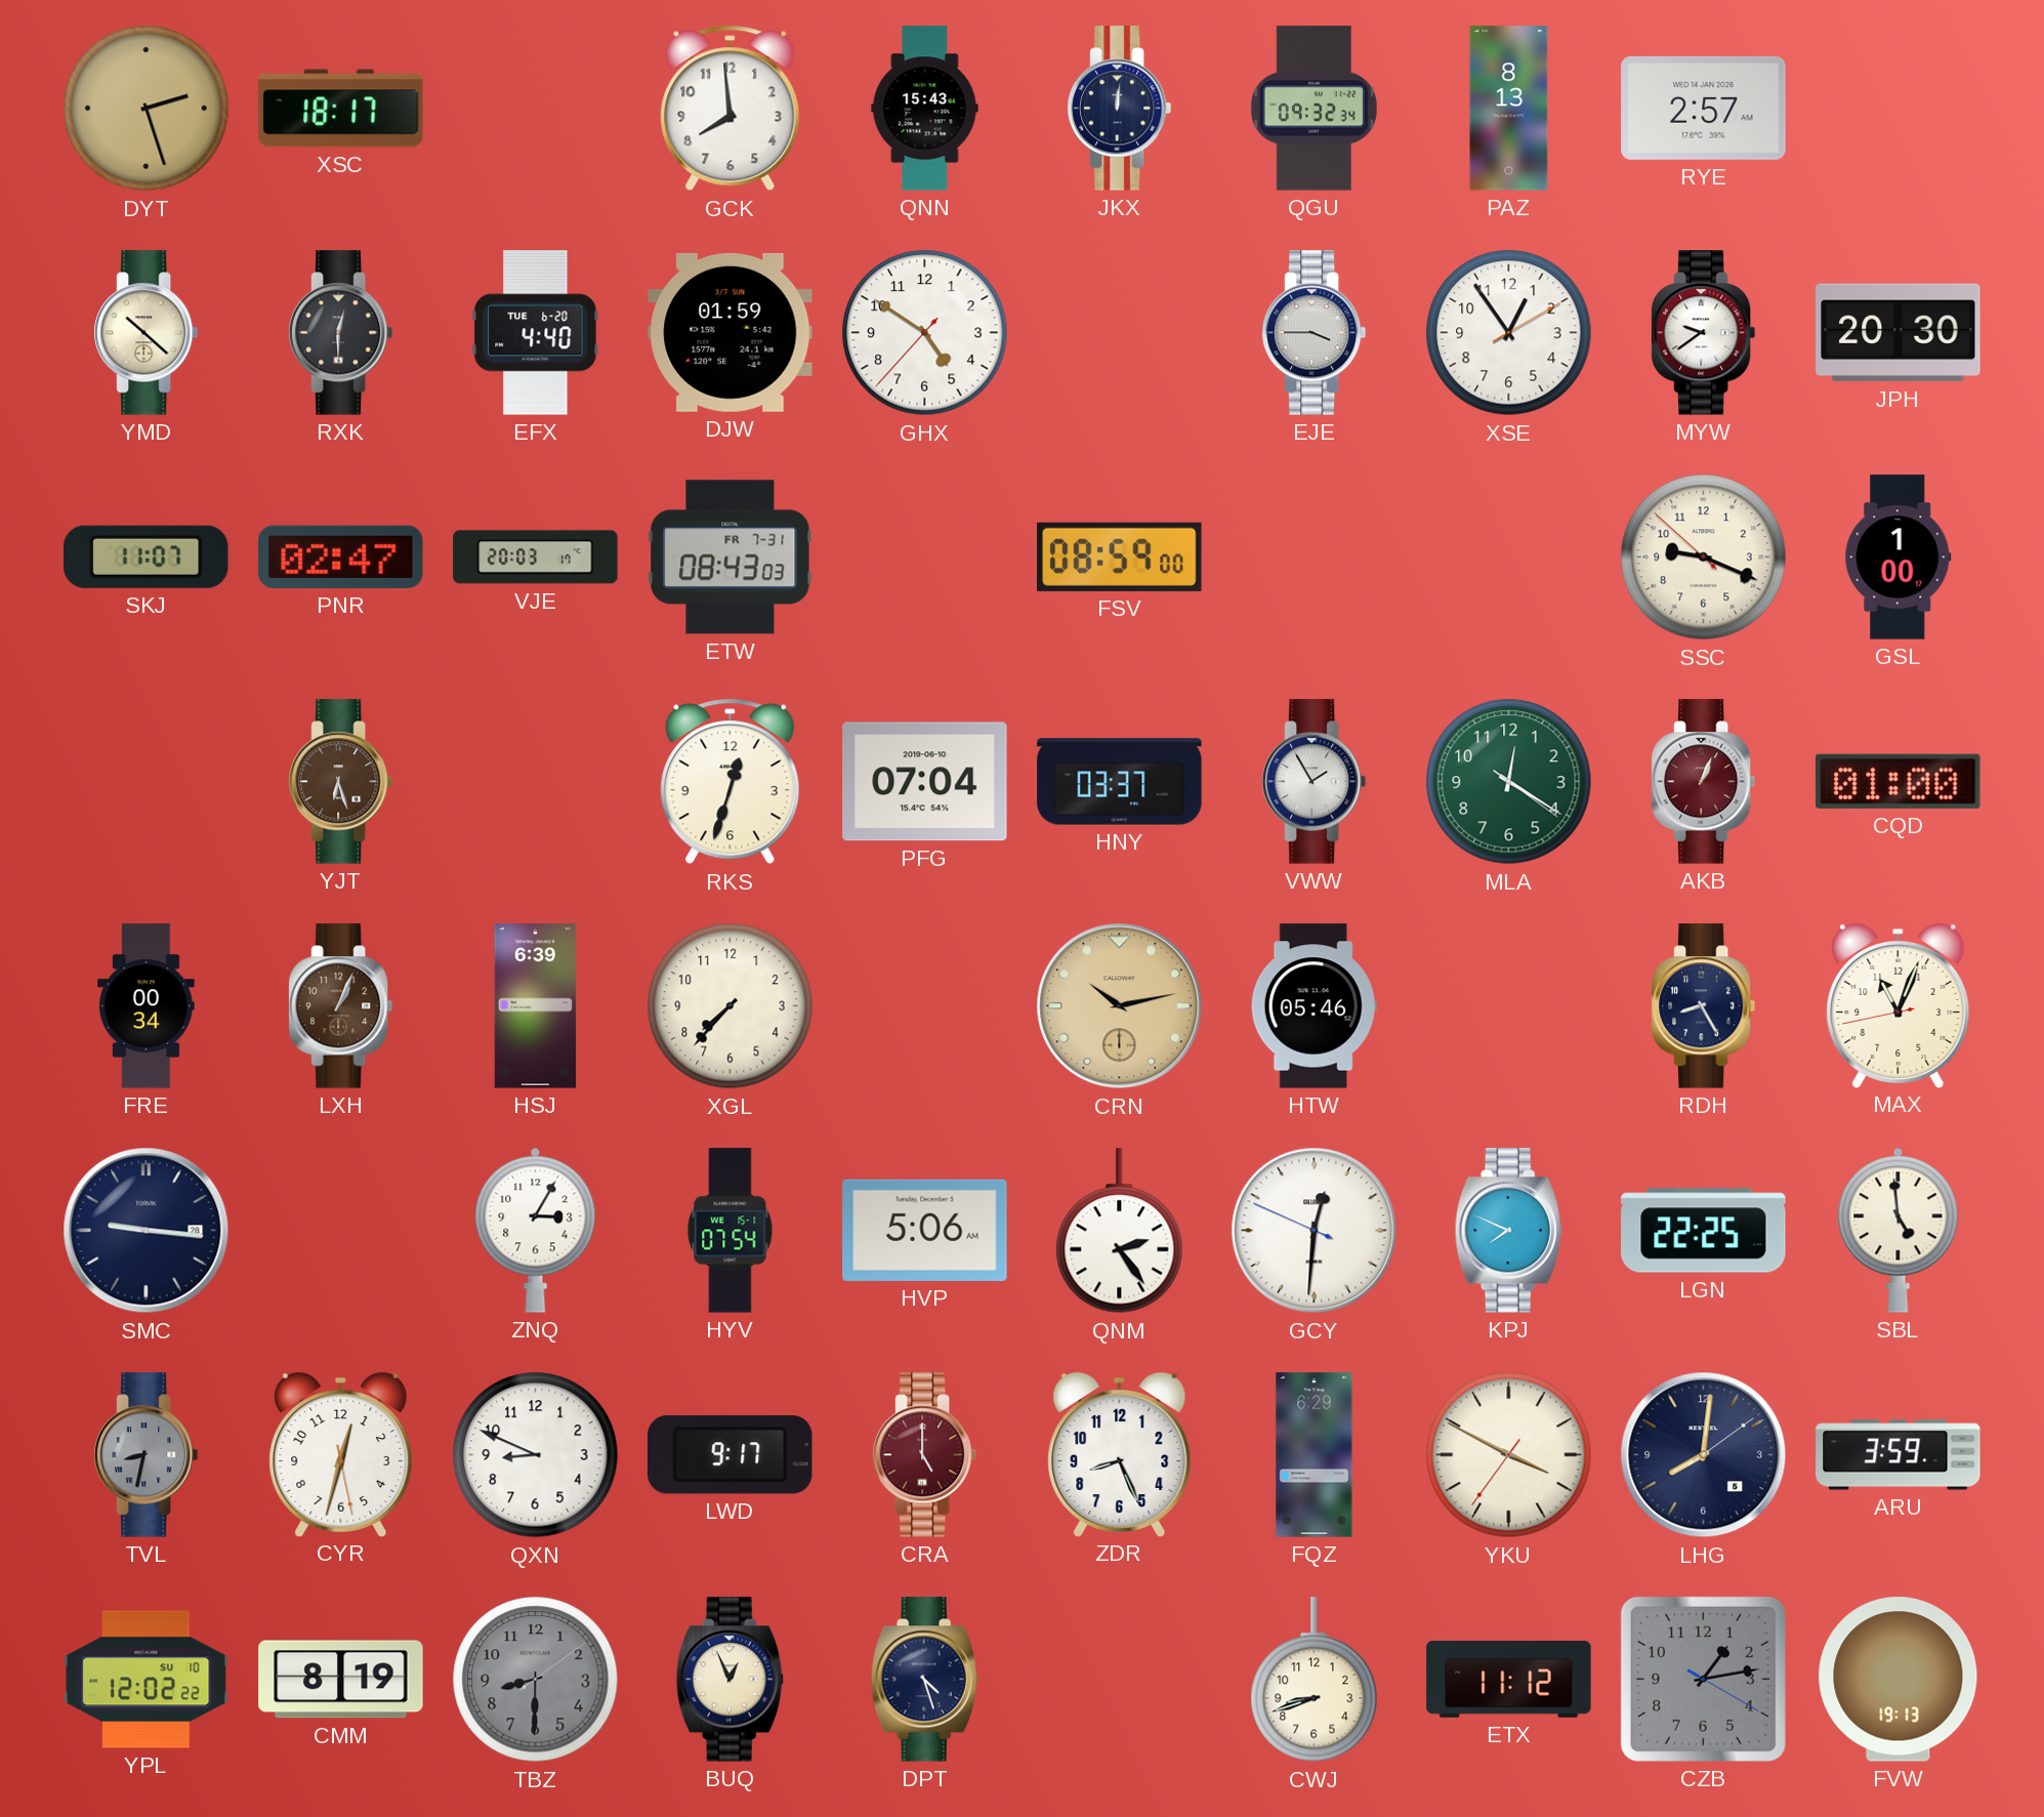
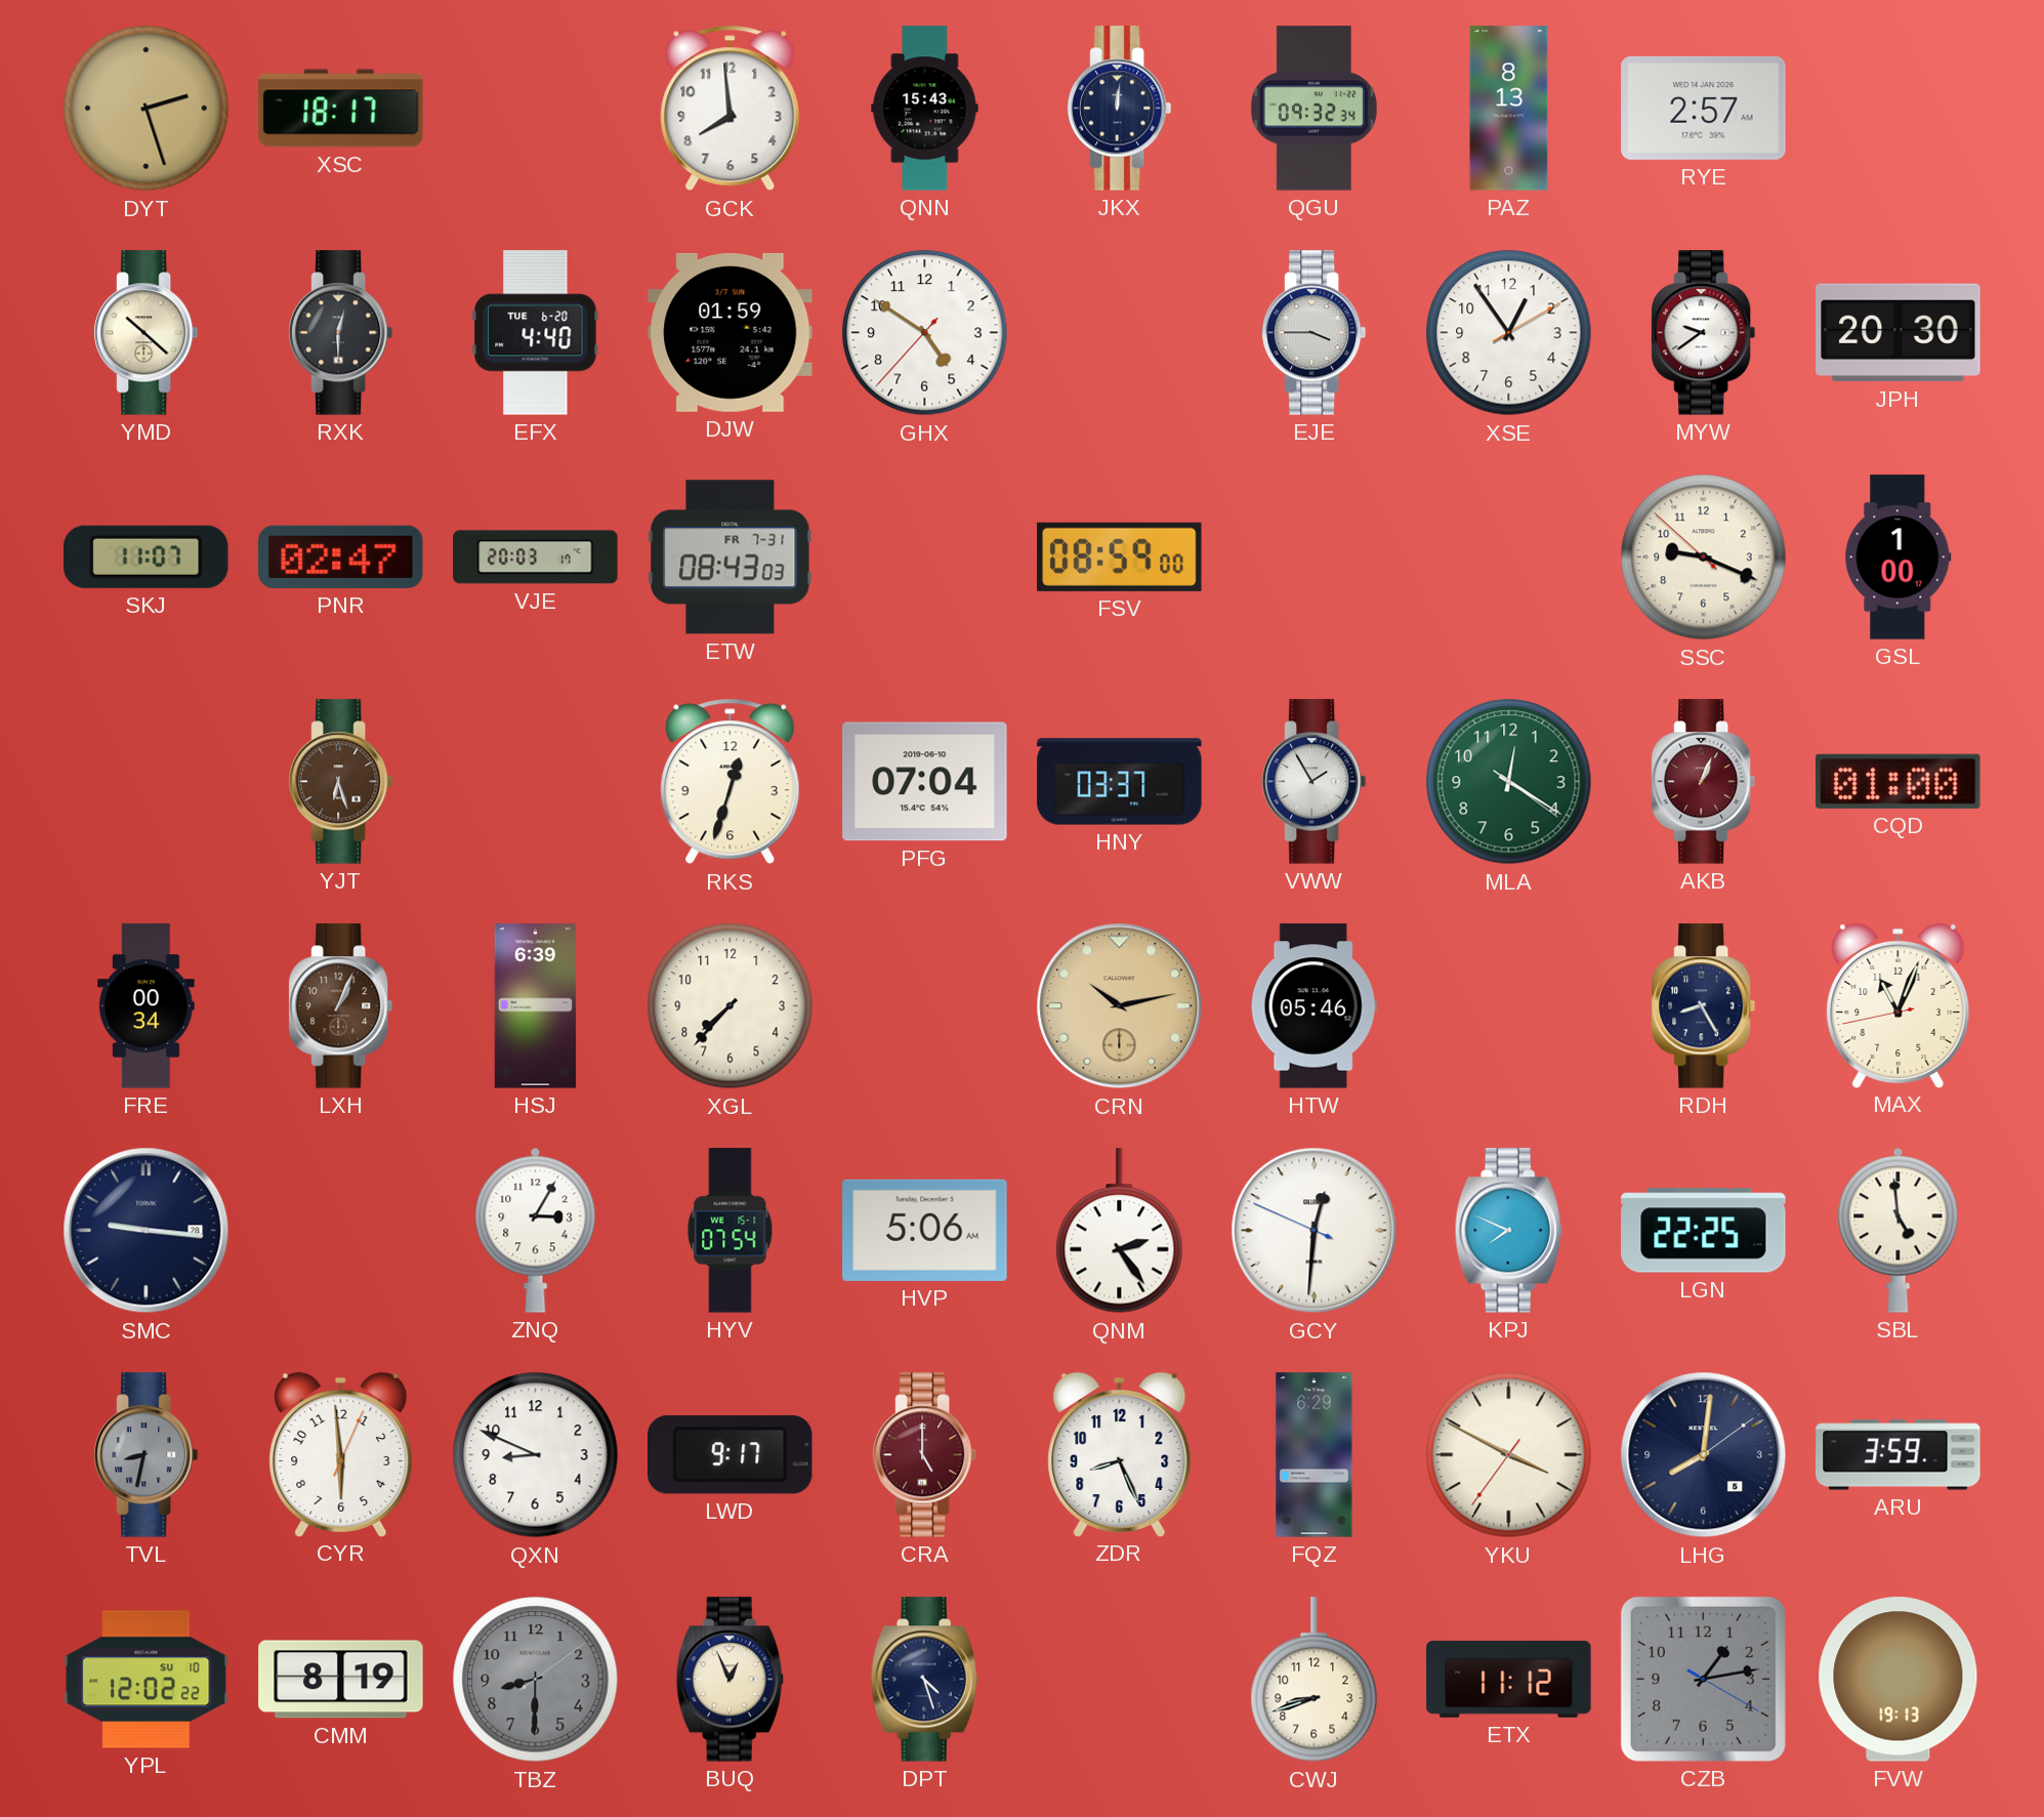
CYR: 12:32 -> 5:59 (341, 1454)
